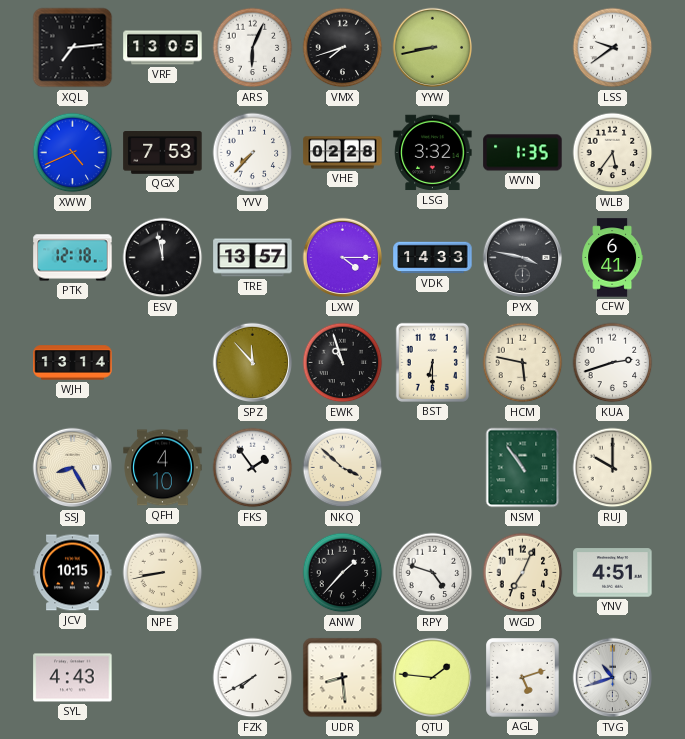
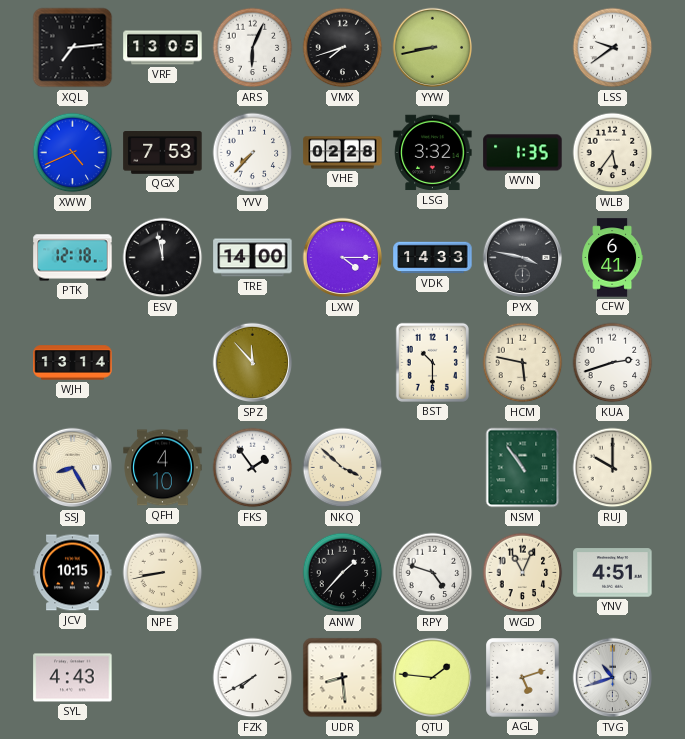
TRE: 13:57 -> 14:00 (253, 258)
EWK: 10:57 -> none (343, 363)
BST: 6:30 -> 10:30 (432, 362)
WGD: 7:04 -> 11:04 (523, 573)
